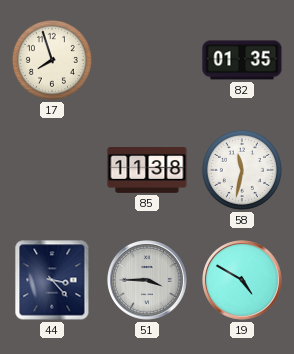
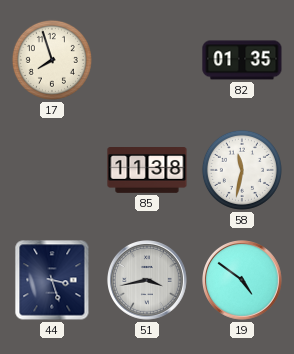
44: 3:23 -> 3:27 (52, 280)
51: 3:45 -> 3:43 (148, 281)
19: 4:50 -> 4:51 (243, 281)
